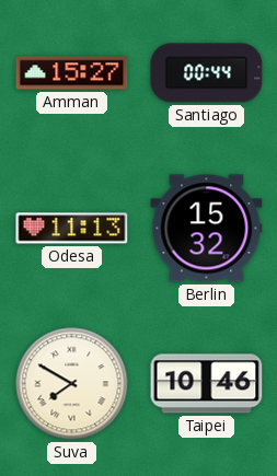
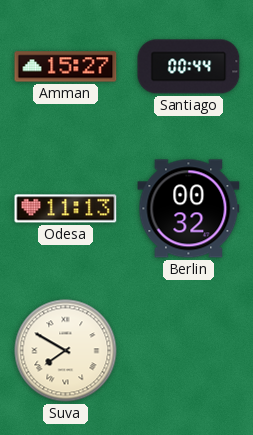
Berlin: 15:32 -> 00:32 (189, 209)
Taipei: 10:46 -> none (207, 384)
